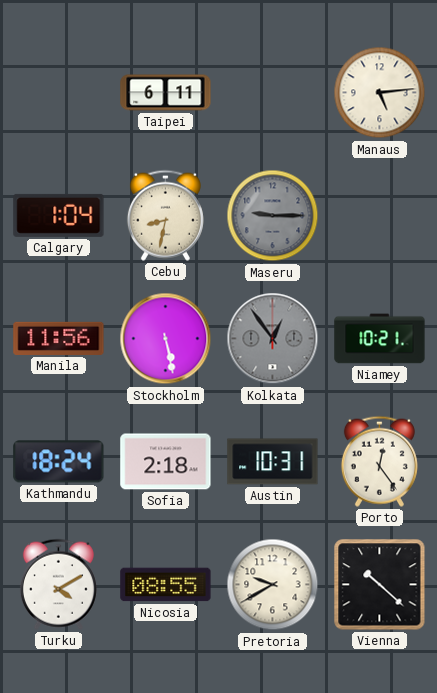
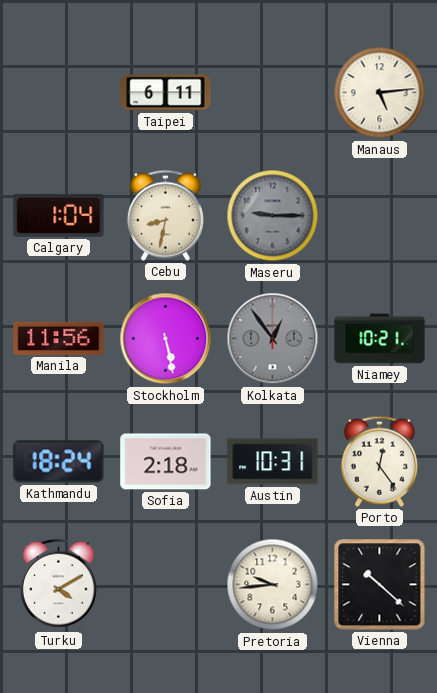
Nicosia: 08:55 -> none (166, 585)
Pretoria: 9:40 -> 9:44 (273, 585)
